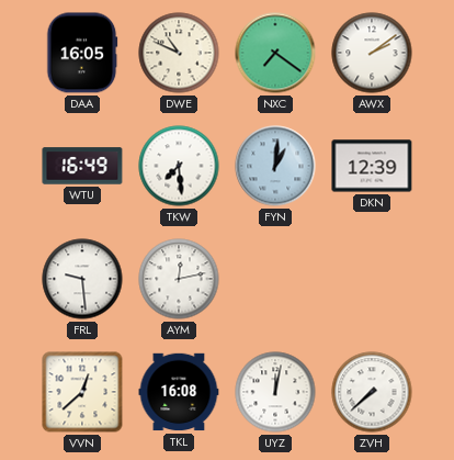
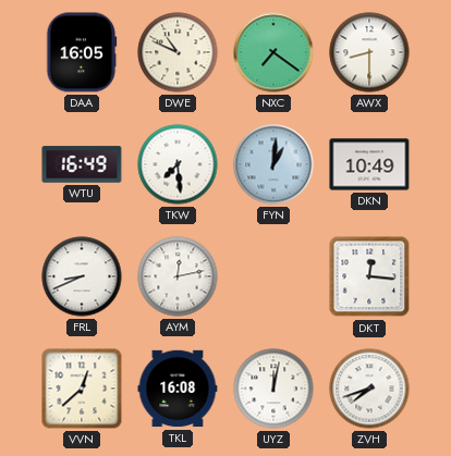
AWX: 2:09 -> 8:30 (369, 52)
DKN: 12:39 -> 10:49 (369, 164)
FRL: 9:29 -> 8:41 (82, 276)
DKT: none -> 12:16 (369, 276)
ZVH: 7:38 -> 7:42 (369, 389)
